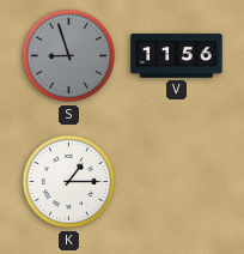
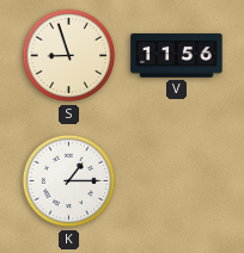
S dial: grey -> cream (69, 56)
